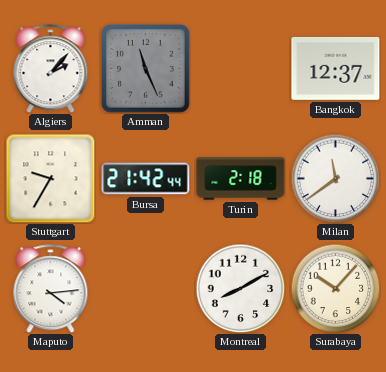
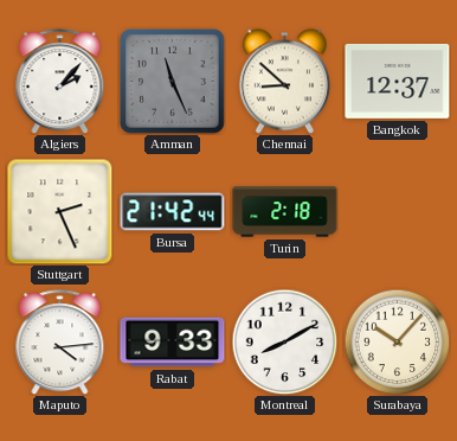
Chennai: none -> 8:52 (284, 82)
Stuttgart: 9:35 -> 2:26 (59, 211)
Milan: 11:39 -> none (335, 178)
Rabat: none -> 9:33 (173, 343)
